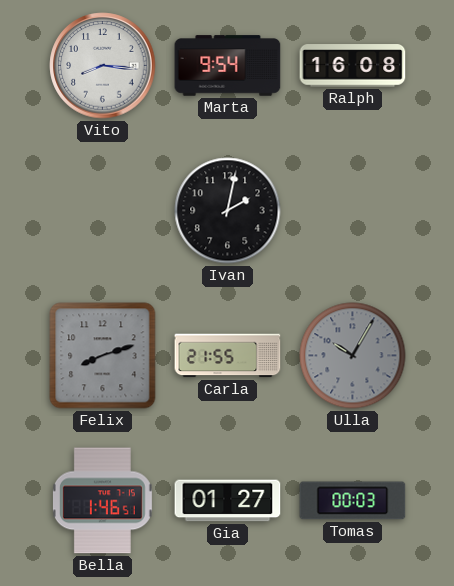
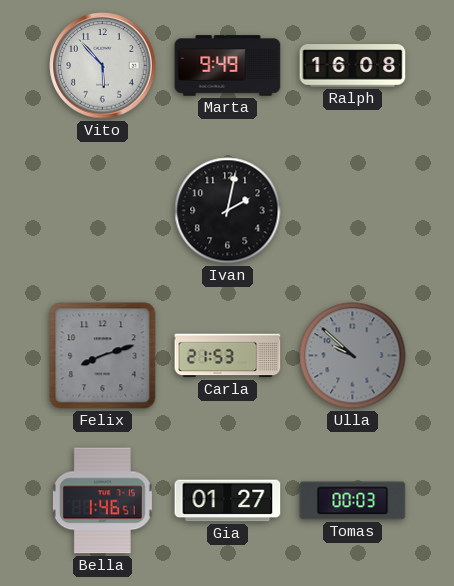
Vito: 8:16 -> 5:53 (103, 66)
Marta: 9:54 -> 9:49 (228, 66)
Carla: 21:55 -> 21:53 (228, 356)
Ulla: 10:05 -> 9:52 (353, 356)
